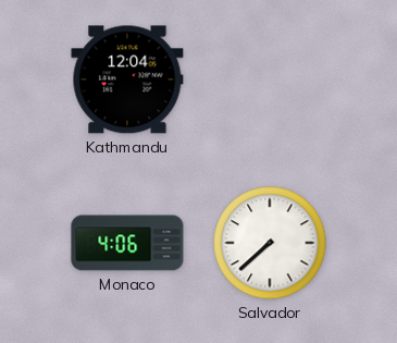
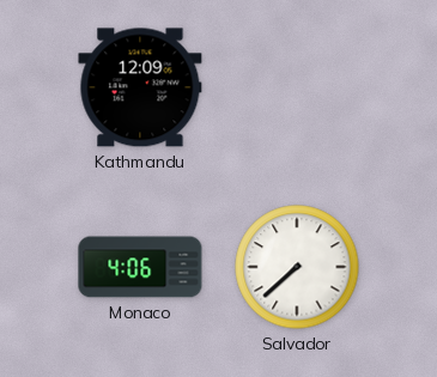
Kathmandu: 12:04 -> 12:09 (140, 87)
